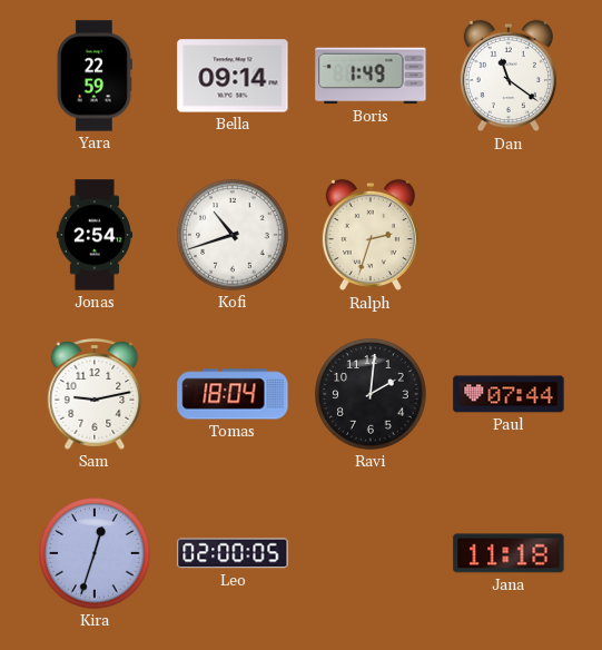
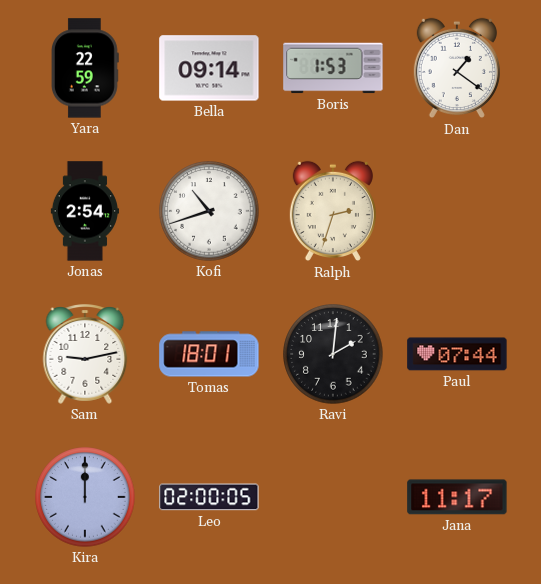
Boris: 1:49 -> 1:53 (333, 68)
Dan: 11:21 -> 1:21 (457, 68)
Tomas: 18:04 -> 18:01 (209, 354)
Kira: 12:33 -> 12:00 (85, 497)
Jana: 11:18 -> 11:17 (457, 497)
